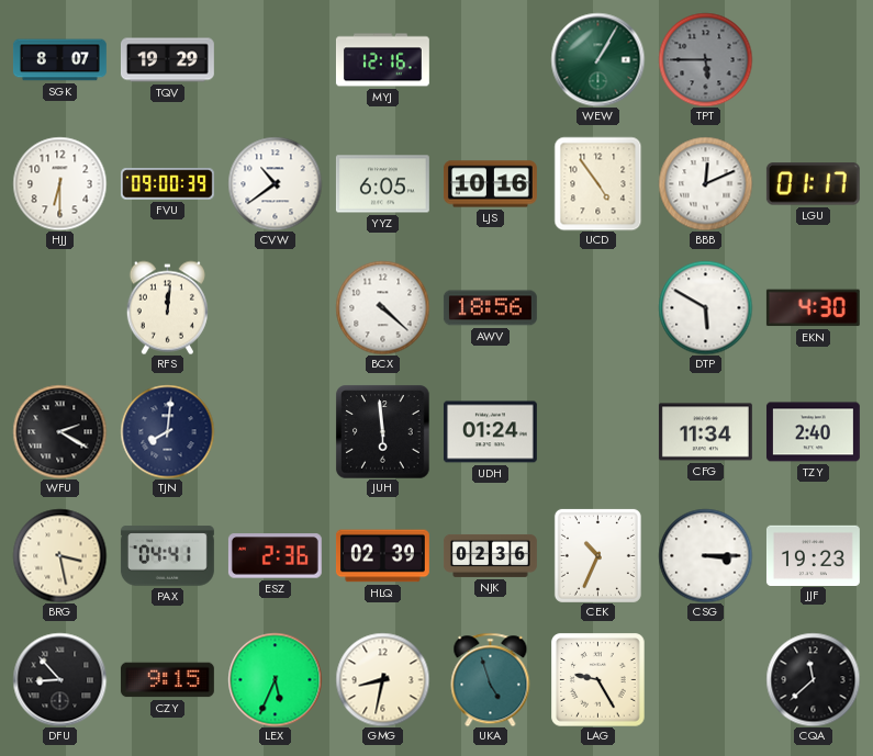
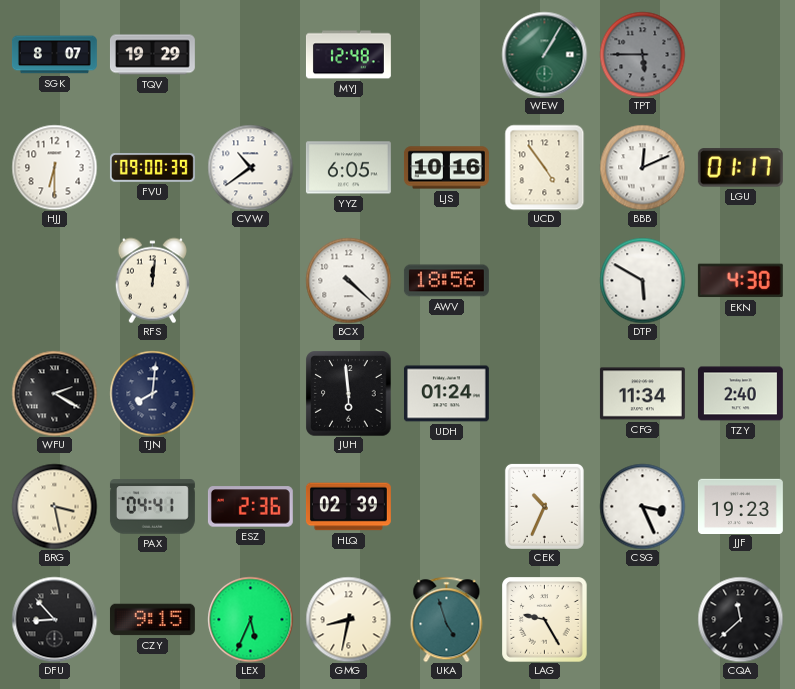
MYJ: 12:16 -> 12:48 (348, 55)
NJK: 02:36 -> none (491, 555)
CSG: 3:15 -> 3:26 (642, 506)
